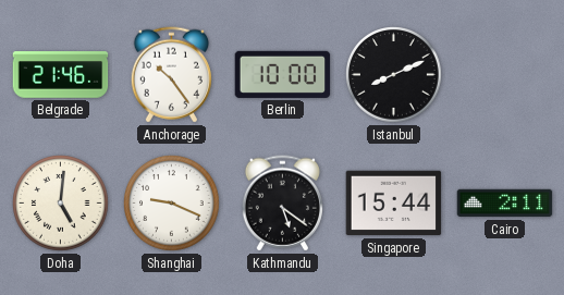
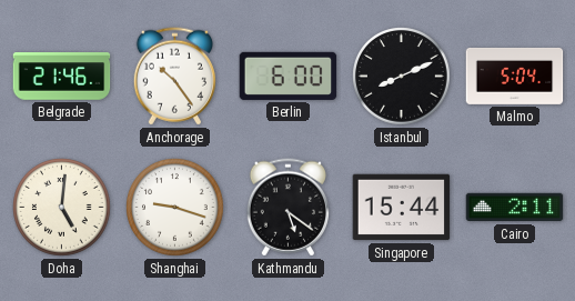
Berlin: 10:00 -> 6:00 (289, 76)
Malmo: none -> 5:04 (515, 76)
Shanghai: 9:19 -> 9:18 (175, 208)
